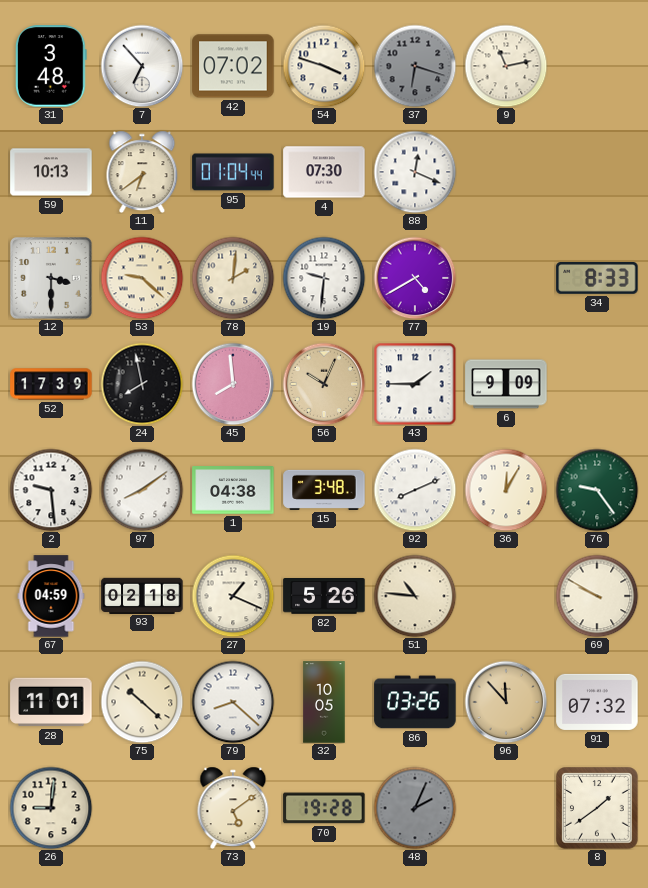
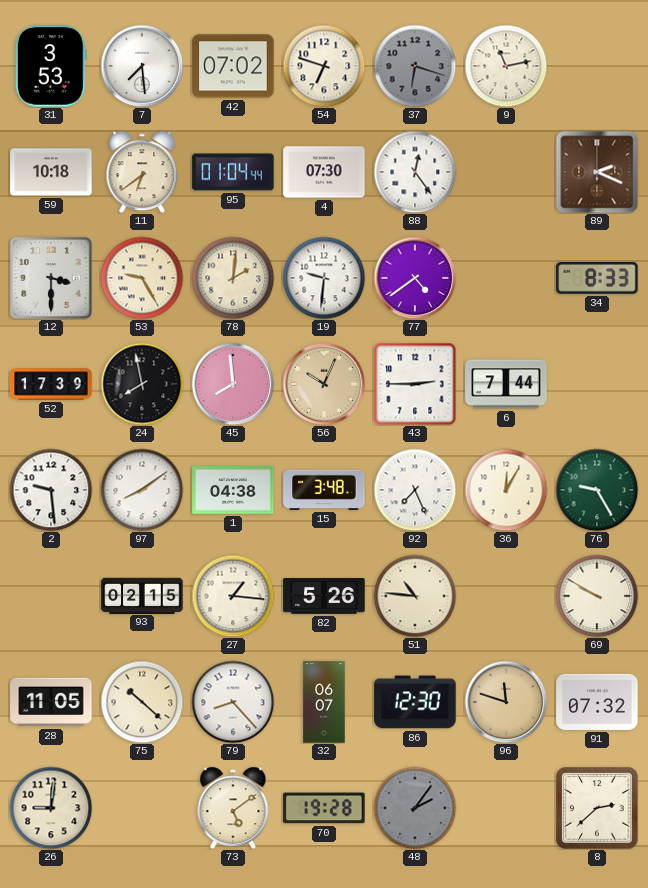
31: 3:48 -> 3:53 (51, 66)
7: 6:53 -> 7:29 (142, 66)
54: 3:48 -> 6:48 (324, 66)
59: 10:13 -> 10:18 (51, 172)
88: 12:19 -> 12:24 (415, 172)
89: none -> 2:19 (597, 172)
53: 9:22 -> 9:25 (142, 278)
77: 4:40 -> 4:39 (415, 278)
43: 1:45 -> 2:45 (415, 384)
6: 9:09 -> 7:44 (506, 384)
92: 8:11 -> 7:26 (415, 490)
76: 9:24 -> 9:25 (597, 490)
67: 04:59 -> none (51, 596)
93: 02:18 -> 02:15 (142, 595)
27: 1:19 -> 1:16 (233, 596)
28: 11:01 -> 11:05 (51, 702)
79: 8:22 -> 8:23 (233, 702)
32: 10:05 -> 06:07 (324, 702)
86: 03:26 -> 12:30 (415, 702)
96: 11:53 -> 11:48 (506, 702)
48: 2:04 -> 2:06 (415, 808)
8: 1:39 -> 2:38 (597, 808)
